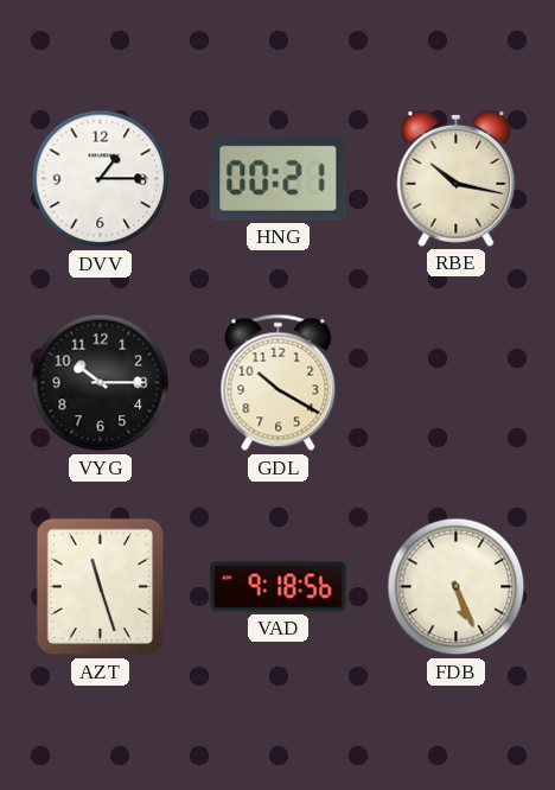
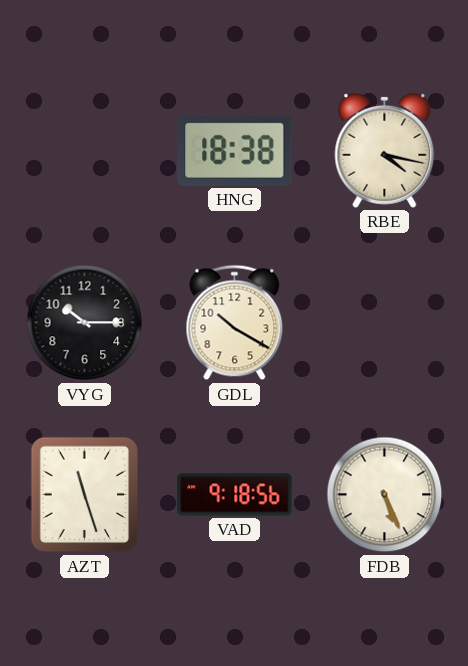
DVV: 1:15 -> none (101, 179)
HNG: 00:21 -> 18:38 (235, 150)
RBE: 10:17 -> 4:17 (385, 150)
